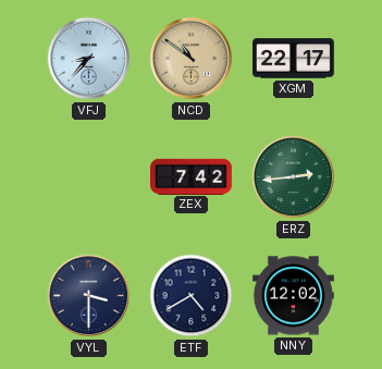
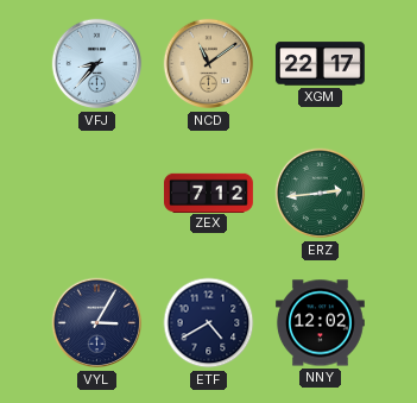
NCD: 10:51 -> 11:09 (209, 64)
ZEX: 7:42 -> 7:12 (209, 193)
VYL: 3:30 -> 3:05 (97, 323)
